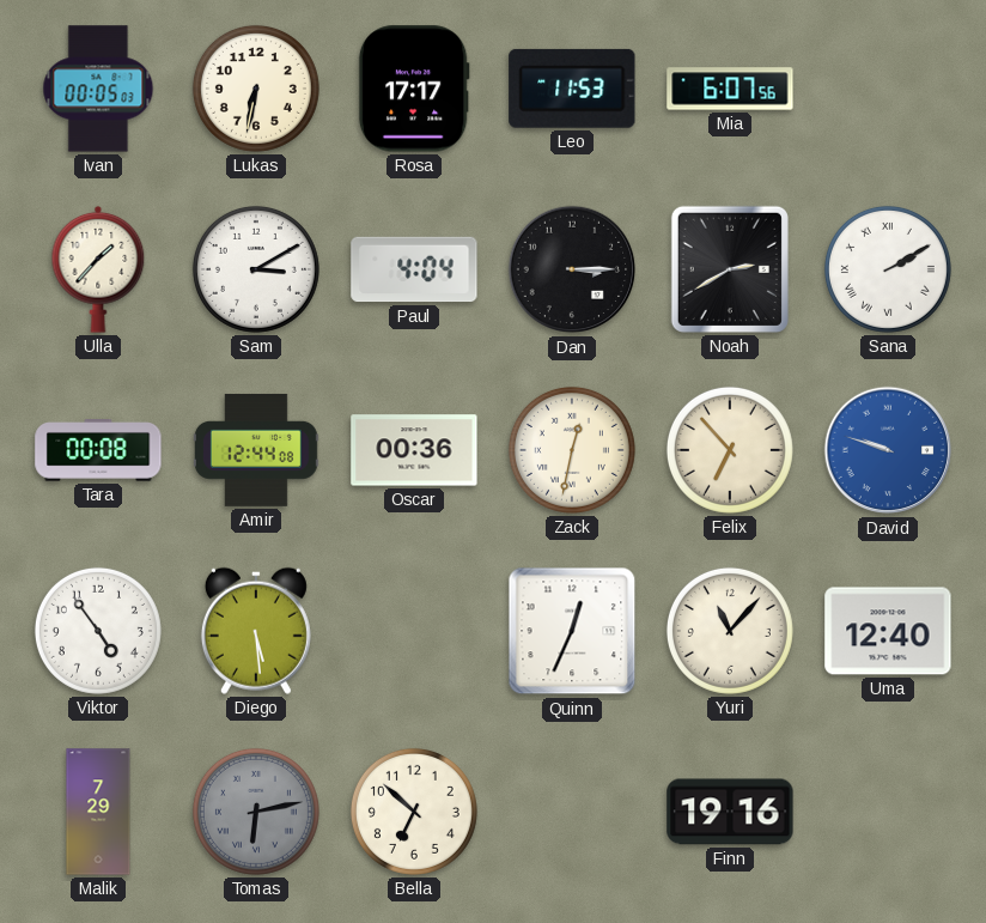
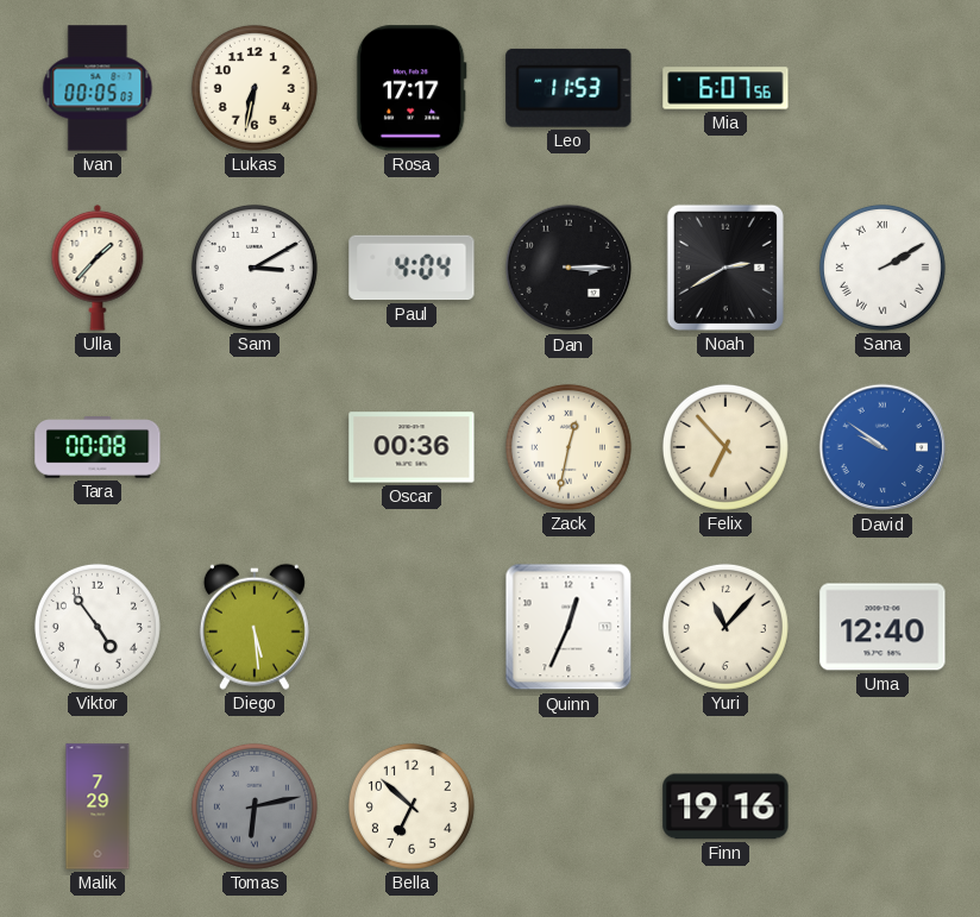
Amir: 12:44 -> none (256, 450)
David: 9:48 -> 9:51 (882, 447)
